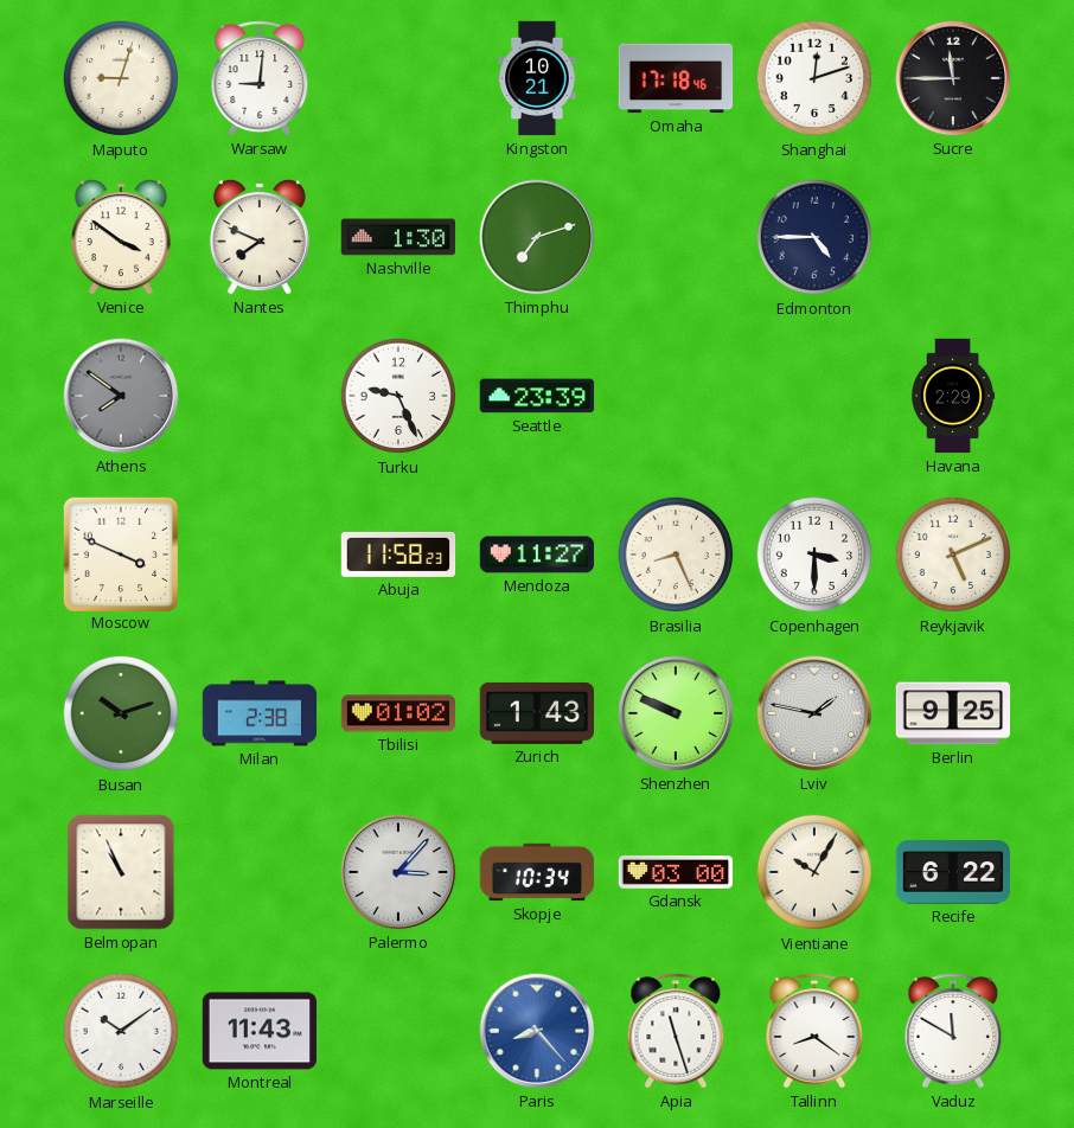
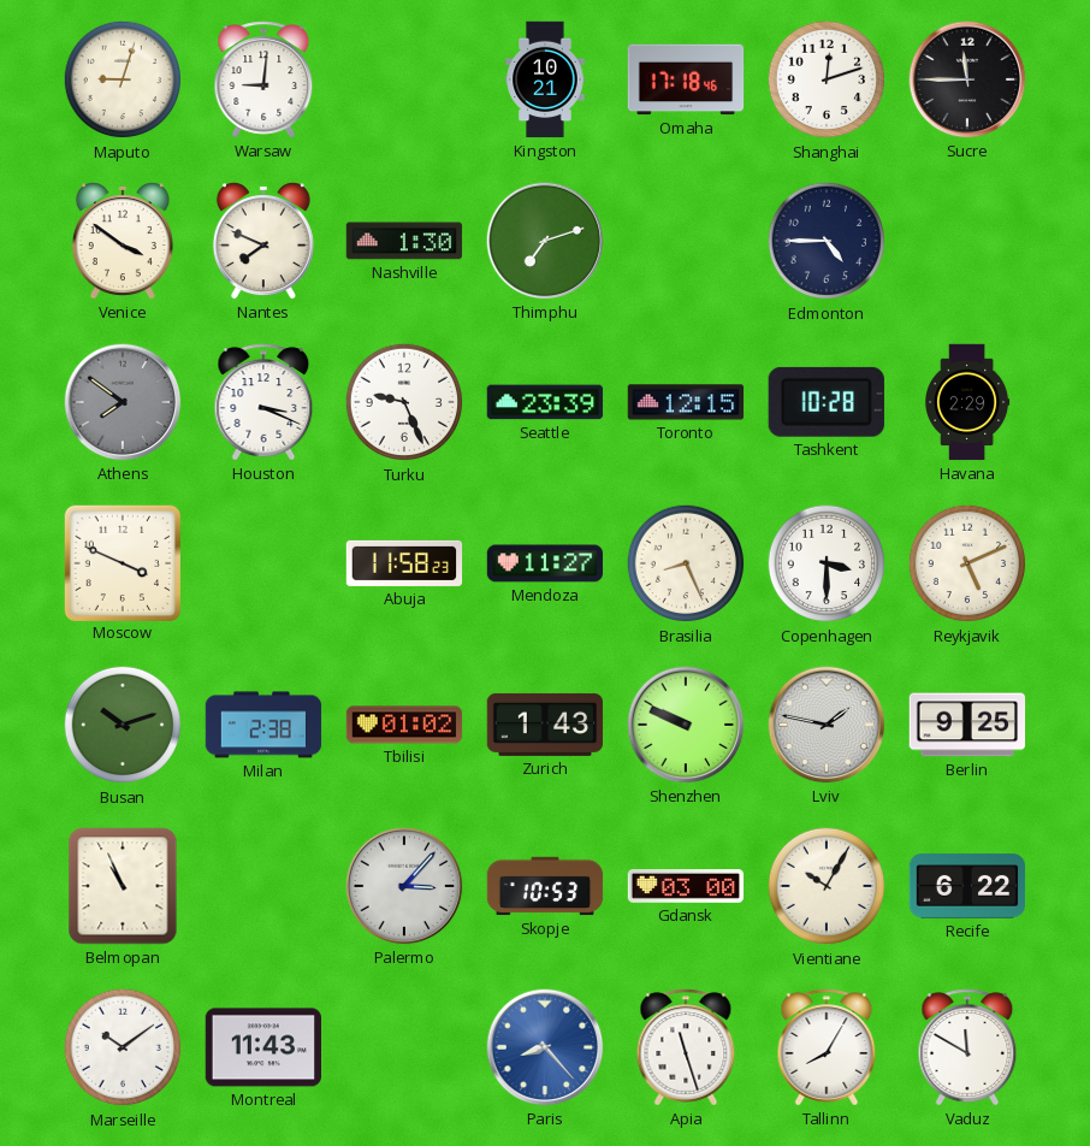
Houston: none -> 3:19 (263, 402)
Toronto: none -> 12:15 (686, 402)
Tashkent: none -> 10:28 (827, 402)
Skopje: 10:34 -> 10:53 (545, 886)
Tallinn: 8:21 -> 8:05 (827, 1047)
